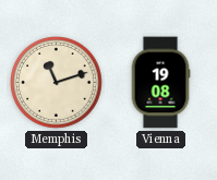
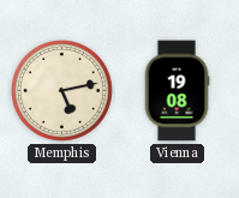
Memphis: 11:12 -> 5:13 (62, 91)
